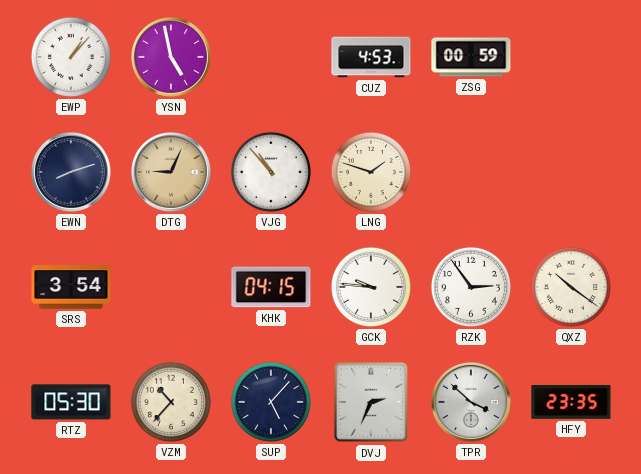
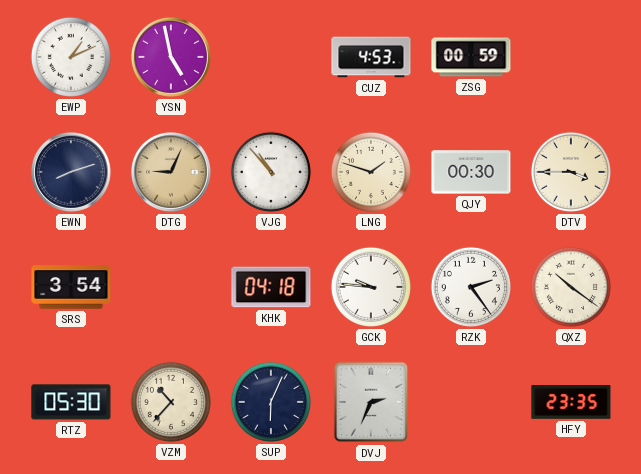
EWP: 1:07 -> 1:11 (71, 57)
QJY: none -> 00:30 (471, 172)
DTV: none -> 3:45 (571, 172)
KHK: 04:15 -> 04:18 (271, 287)
RZK: 2:54 -> 2:24 (471, 287)
SUP: 5:07 -> 6:04 (271, 402)
TPR: 3:52 -> none (471, 402)
